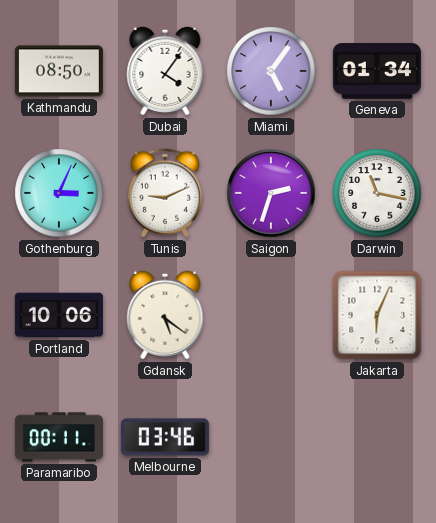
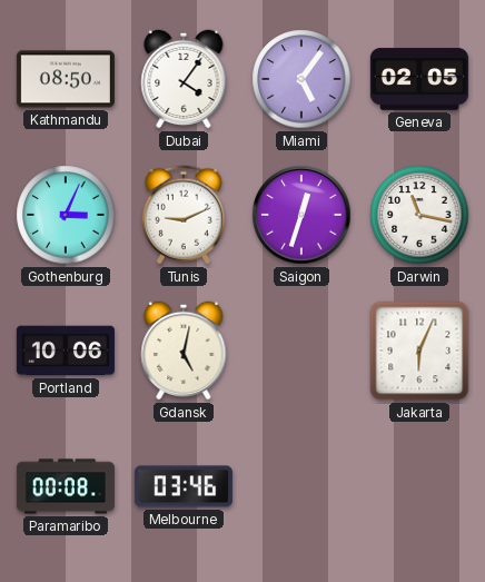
Geneva: 01:34 -> 02:05 (419, 79)
Saigon: 2:33 -> 12:33 (301, 215)
Gdansk: 5:21 -> 5:02 (184, 351)
Paramaribo: 00:11 -> 00:08 (66, 486)
